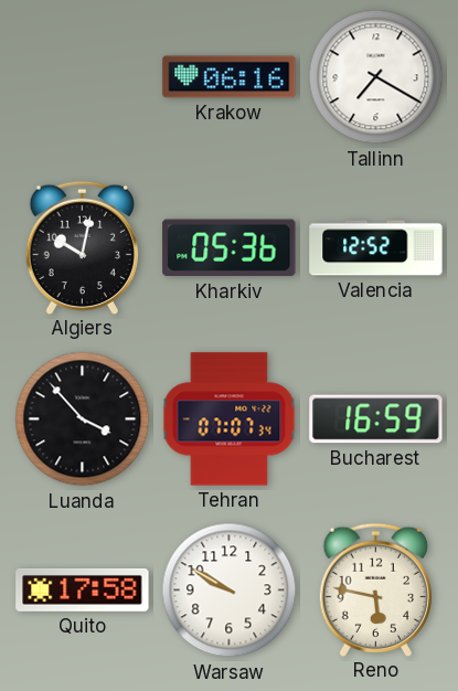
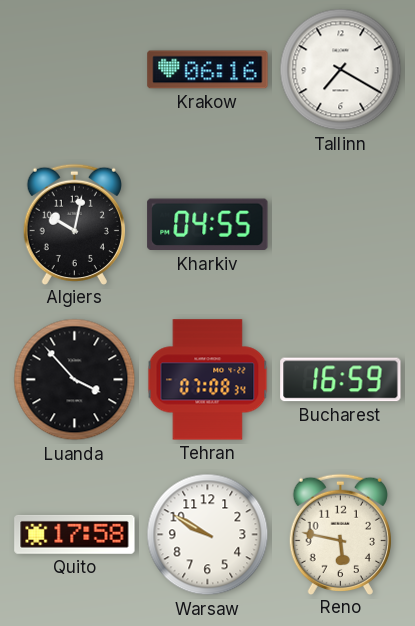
Kharkiv: 05:36 -> 04:55 (208, 225)
Valencia: 12:52 -> none (376, 248)
Tehran: 07:07 -> 07:08 (208, 380)
